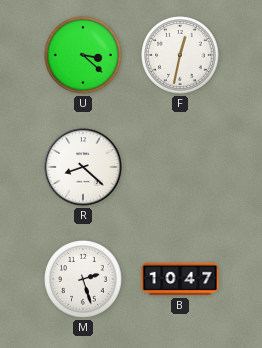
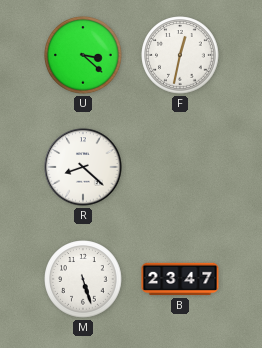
M: 2:27 -> 5:27 (83, 279)
B: 10:47 -> 23:47 (180, 279)
